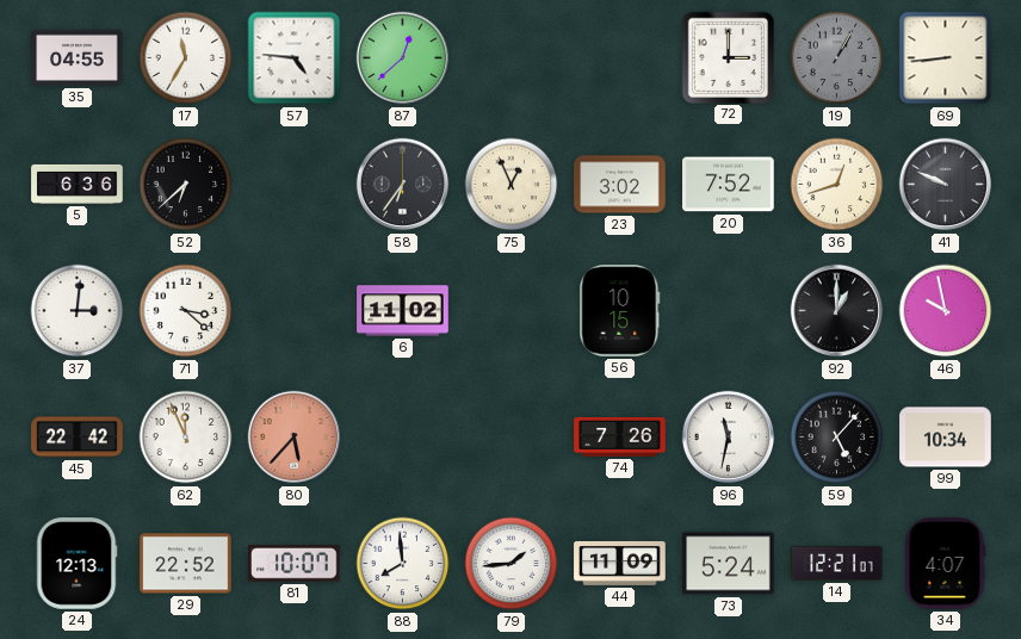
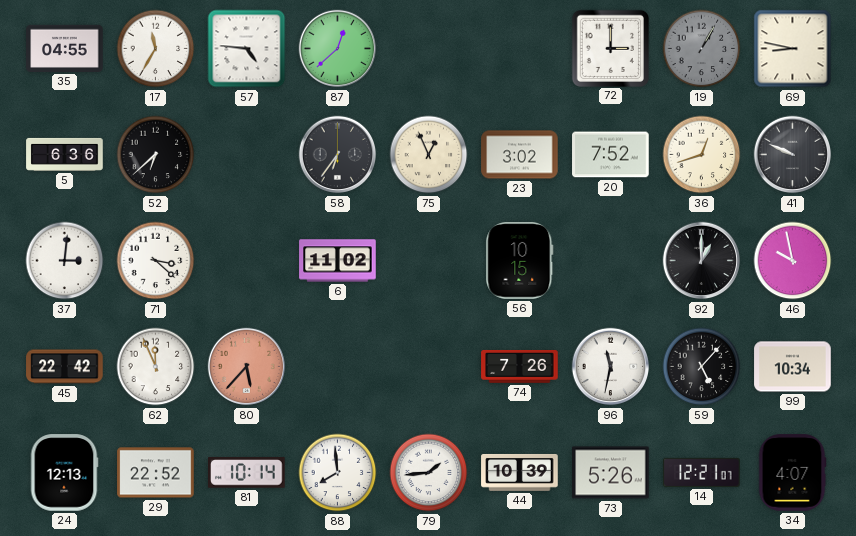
69: 8:44 -> 8:47 (793, 49)
81: 10:07 -> 10:14 (247, 473)
44: 11:09 -> 10:39 (520, 472)
73: 5:24 -> 5:26 (611, 473)
